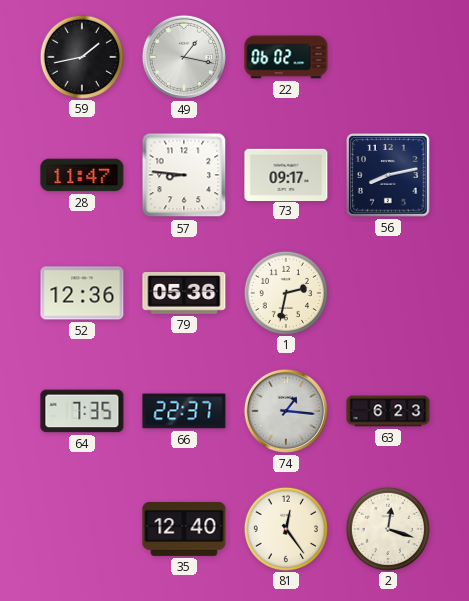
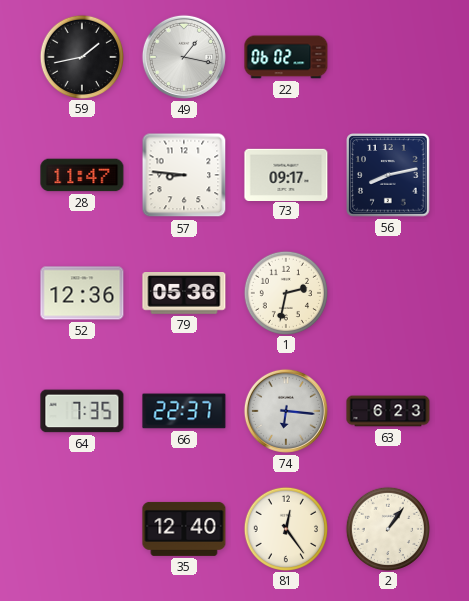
74: 1:16 -> 6:16 (286, 411)
2: 12:18 -> 1:06 (387, 528)
